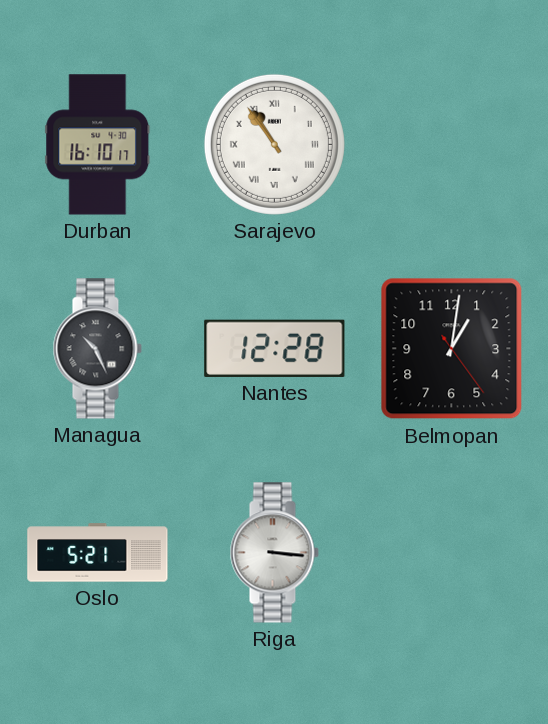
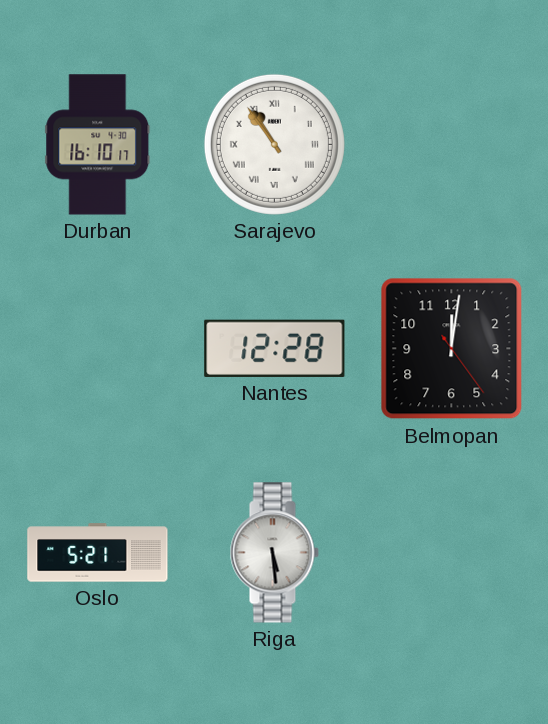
Managua: 10:26 -> none (97, 349)
Belmopan: 1:01 -> 12:01 (452, 349)
Riga: 3:16 -> 5:29 (274, 553)
